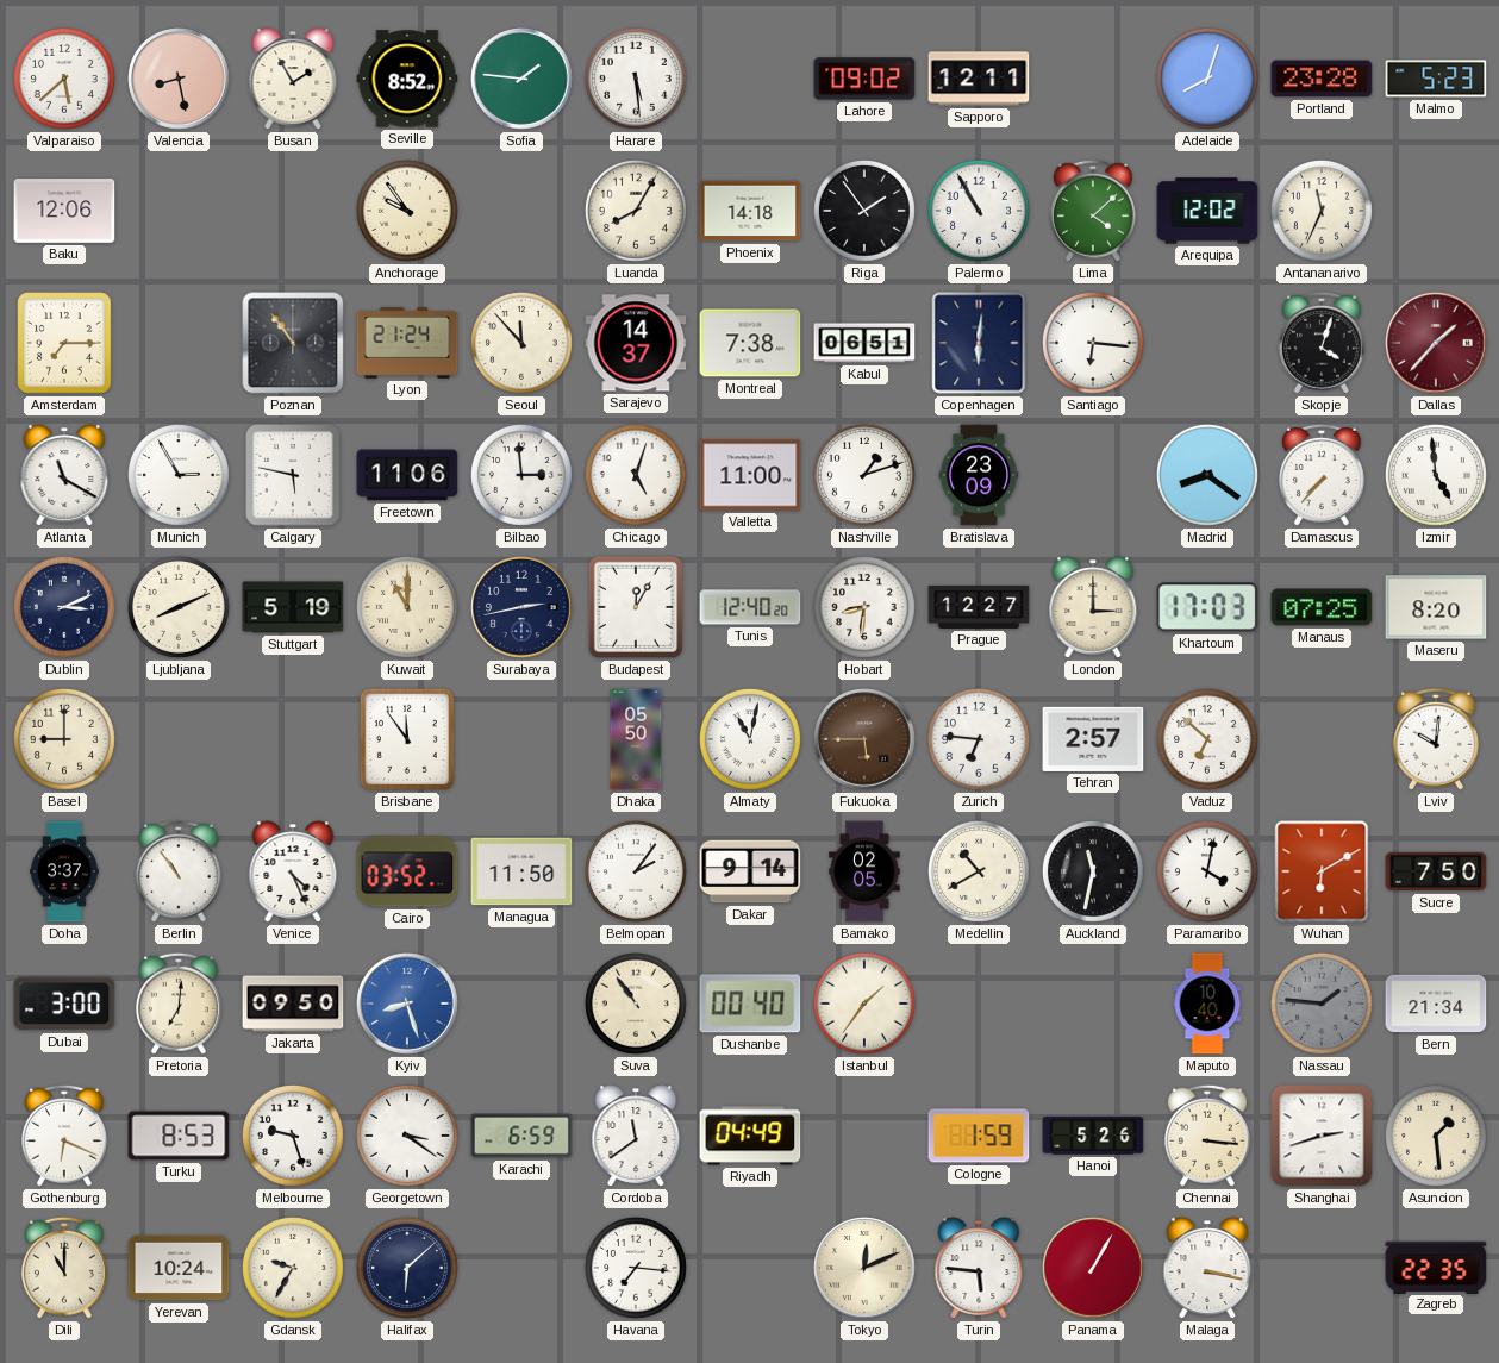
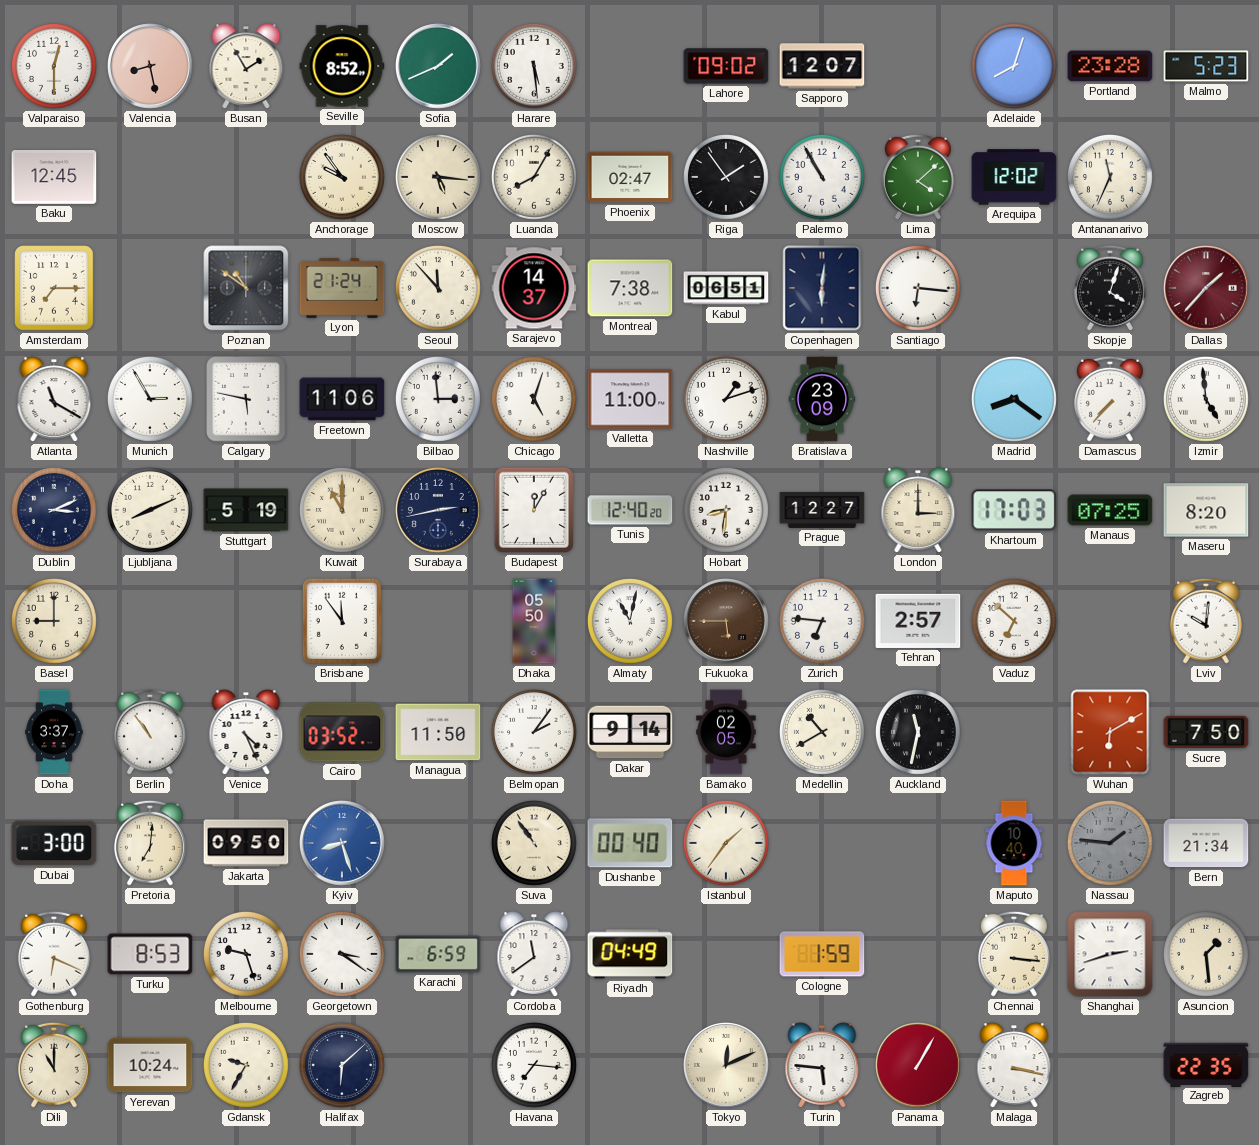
Valparaiso: 5:38 -> 12:30 (54, 66)
Sofia: 1:46 -> 1:41 (439, 67)
Sapporo: 12:11 -> 12:07 (822, 66)
Baku: 12:06 -> 12:45 (54, 178)
Moscow: none -> 5:16 (438, 177)
Phoenix: 14:18 -> 02:47 (630, 177)
Poznan: 10:54 -> 10:51 (246, 288)
Paramaribo: 4:02 -> none (1207, 871)
Hanoi: 5:26 -> none (1093, 1136)
